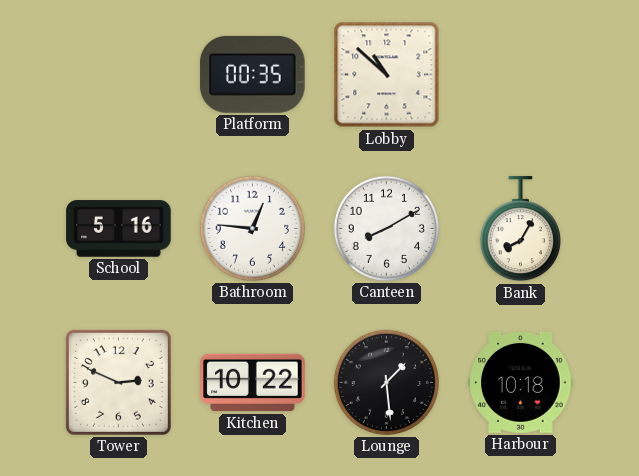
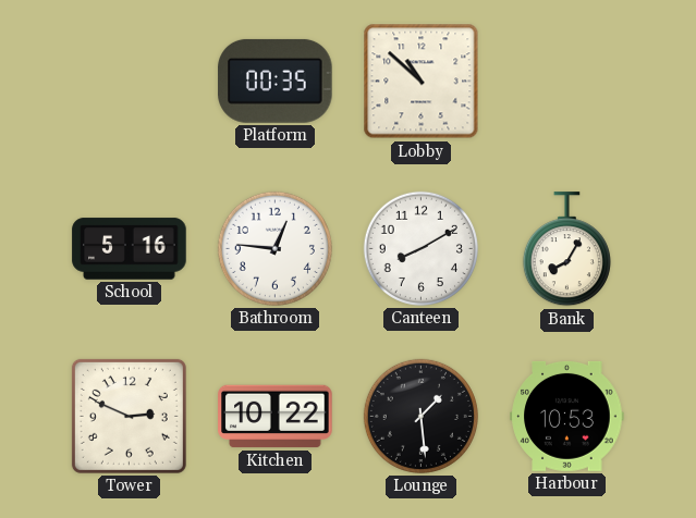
Harbour: 10:18 -> 10:53 (567, 416)
